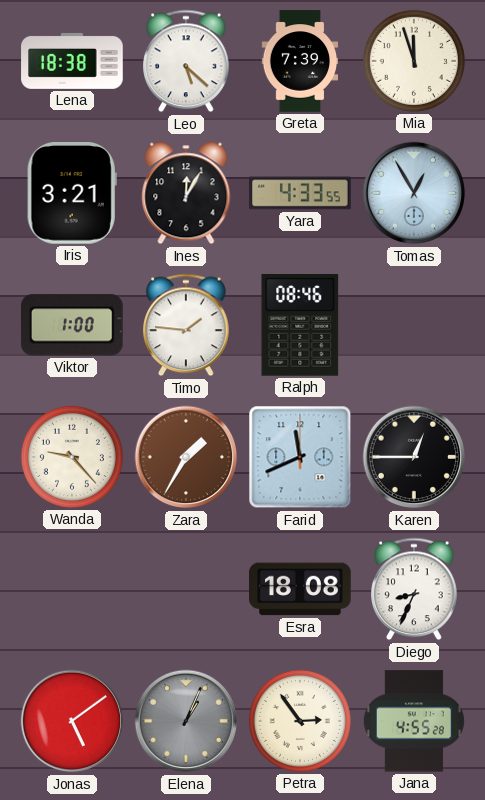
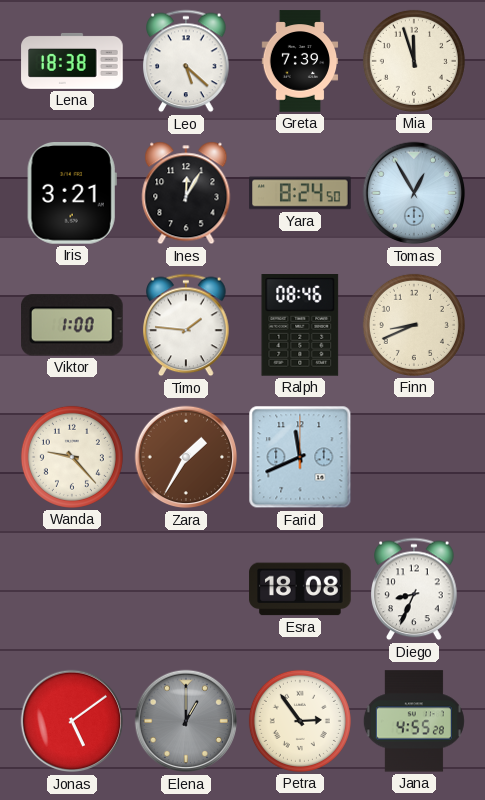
Yara: 4:33 -> 8:24 (300, 193)
Finn: none -> 8:41 (414, 325)
Karen: 12:45 -> none (414, 457)
Elena: 1:04 -> 1:00 (186, 721)
